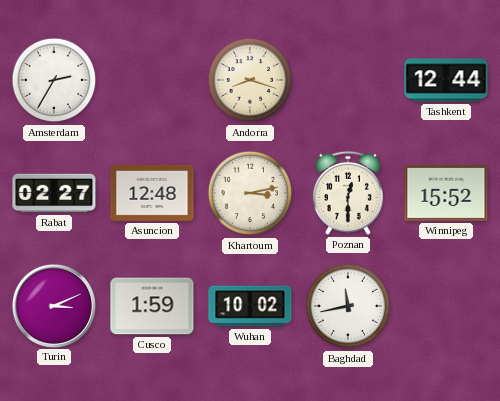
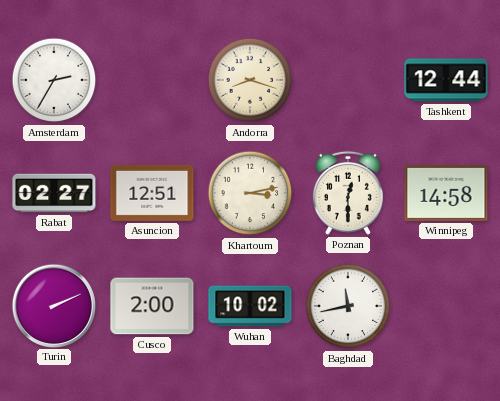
Asuncion: 12:48 -> 12:51 (152, 193)
Winnipeg: 15:52 -> 14:58 (446, 193)
Turin: 3:11 -> 2:11 (53, 305)
Cusco: 1:59 -> 2:00 (152, 306)
